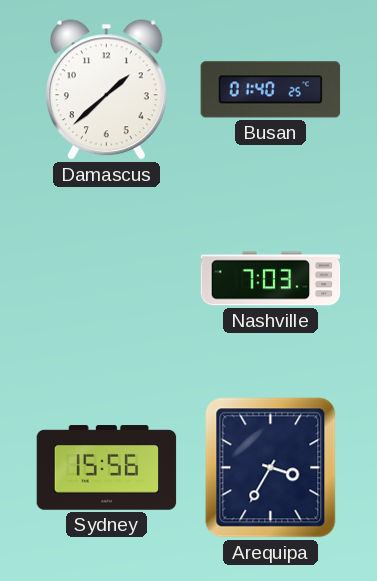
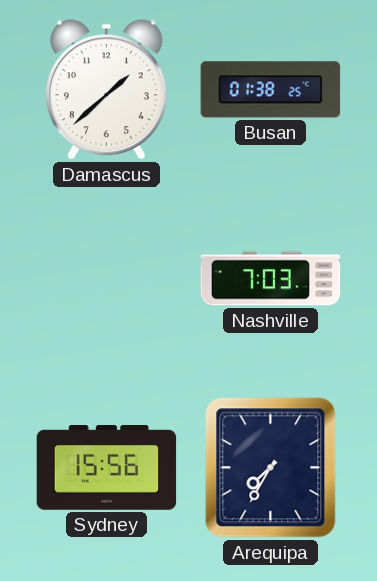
Busan: 01:40 -> 01:38 (271, 90)
Arequipa: 3:35 -> 7:35 (271, 468)
